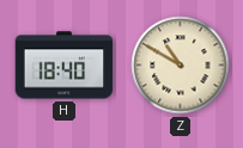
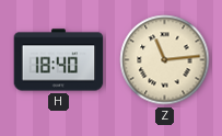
Z: 10:50 -> 11:14 (165, 60)
